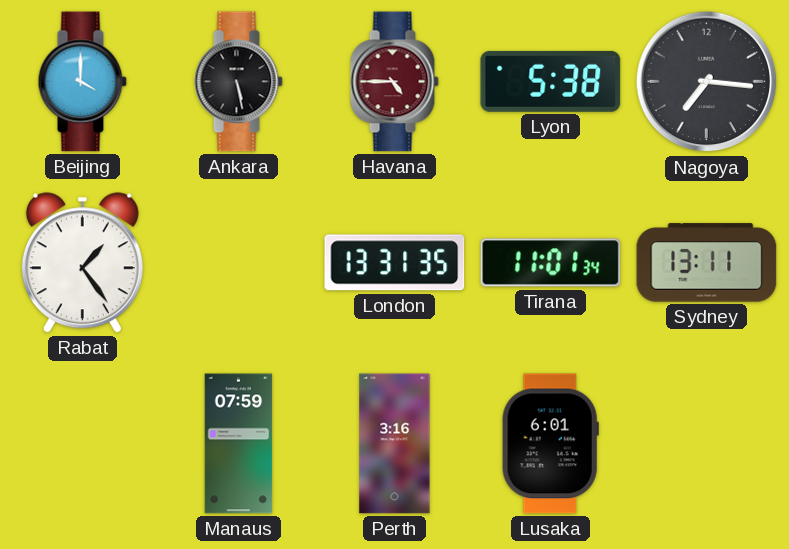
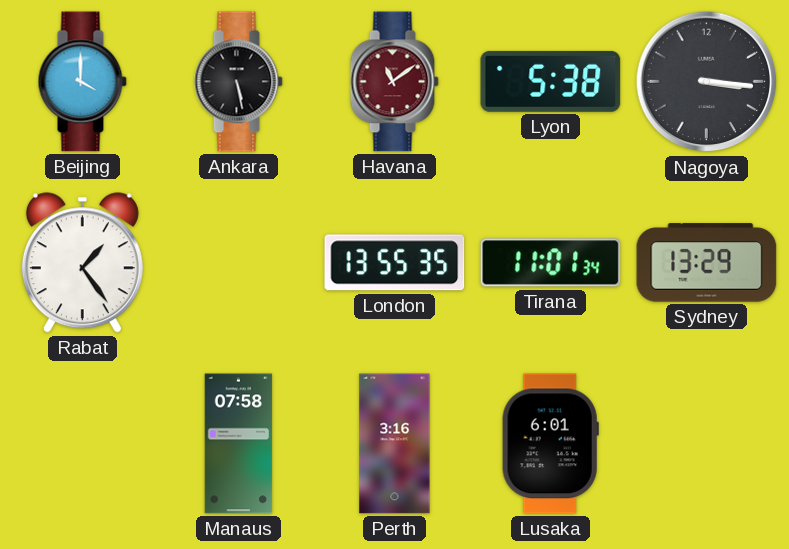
Havana: 4:45 -> 11:09 (394, 82)
Nagoya: 7:16 -> 3:16 (707, 82)
London: 13:31 -> 13:55 (395, 263)
Sydney: 13:11 -> 13:29 (707, 263)
Manaus: 07:59 -> 07:58 (239, 444)
